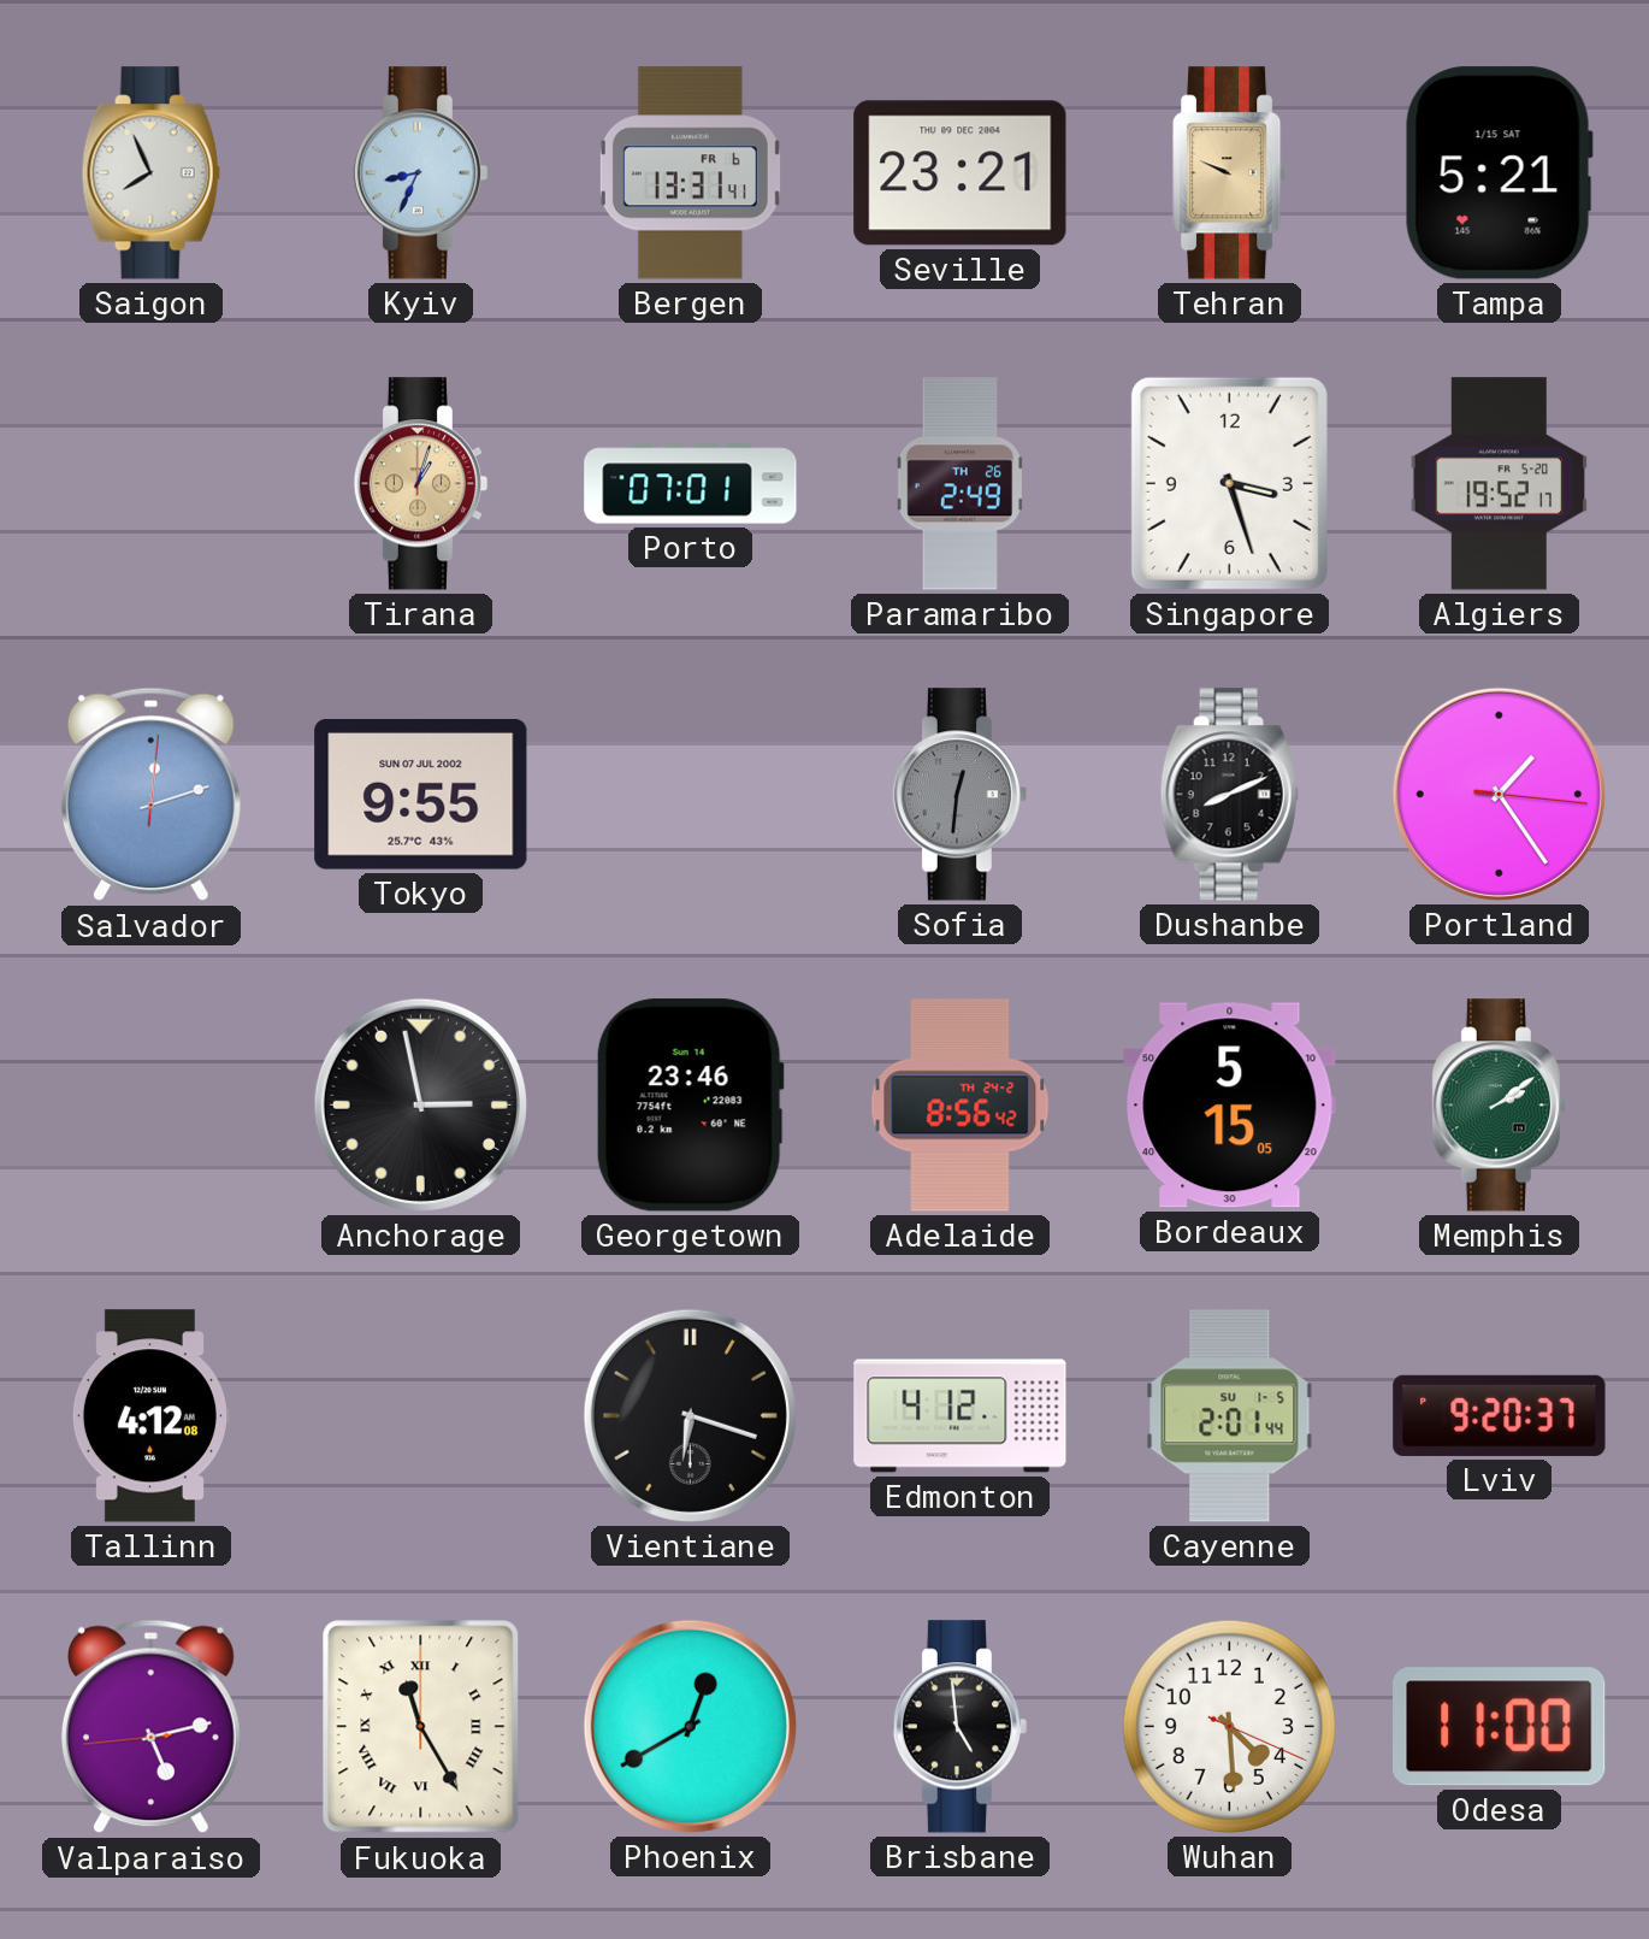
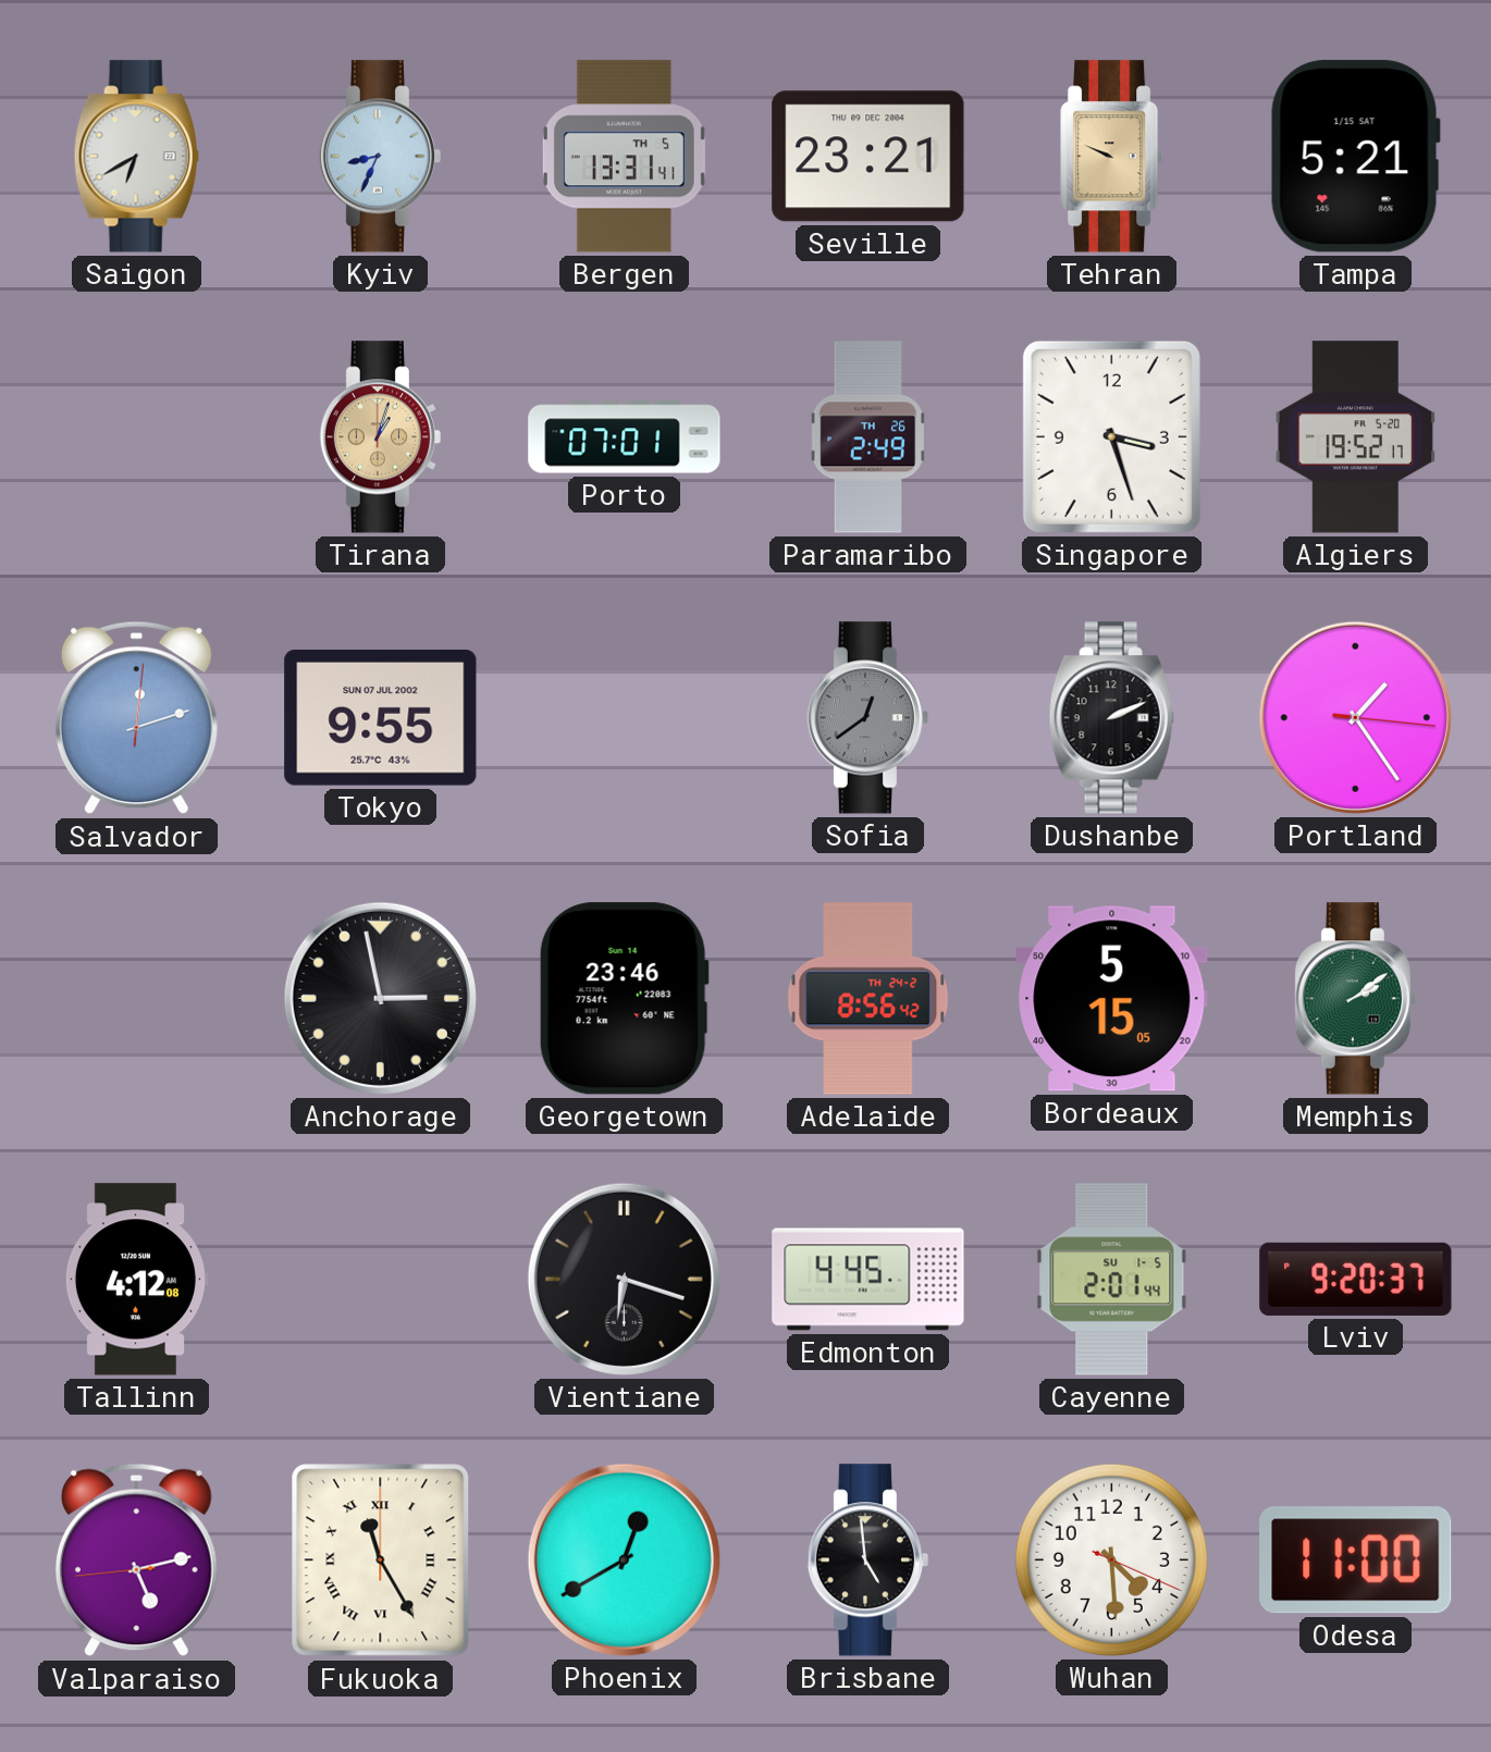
Saigon: 7:56 -> 6:40 (136, 157)
Bergen date: FR 6 -> TH 5 (624, 157)
Sofia: 12:31 -> 12:39 (868, 718)
Dushanbe: 8:11 -> 2:11 (1111, 718)
Edmonton: 4:12 -> 4:45 (868, 1280)
